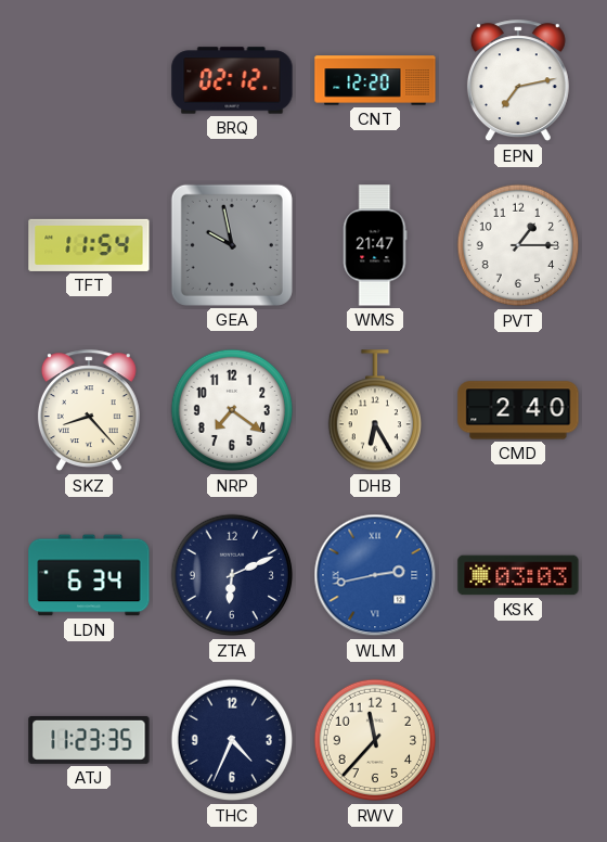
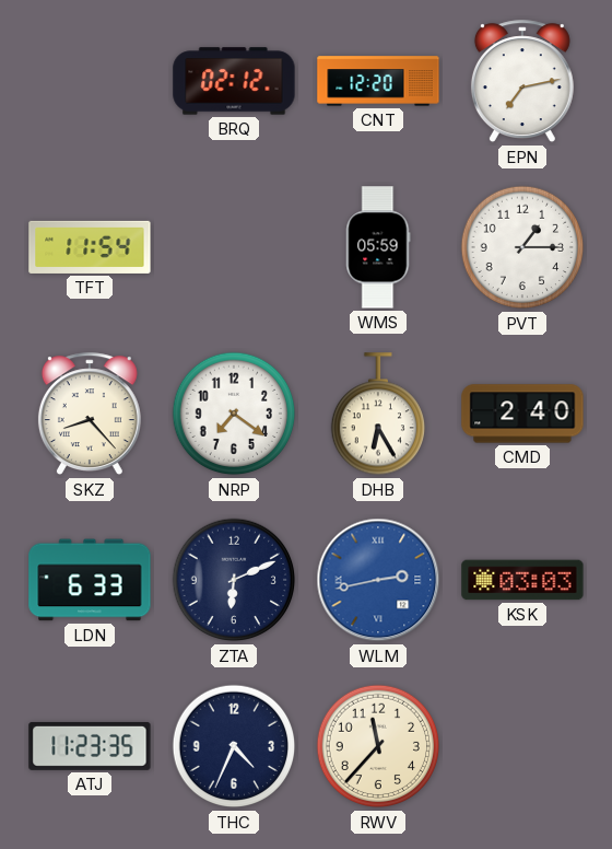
GEA: 9:58 -> none (232, 245)
WMS: 21:47 -> 05:59 (378, 247)
LDN: 6:34 -> 6:33 (90, 580)
